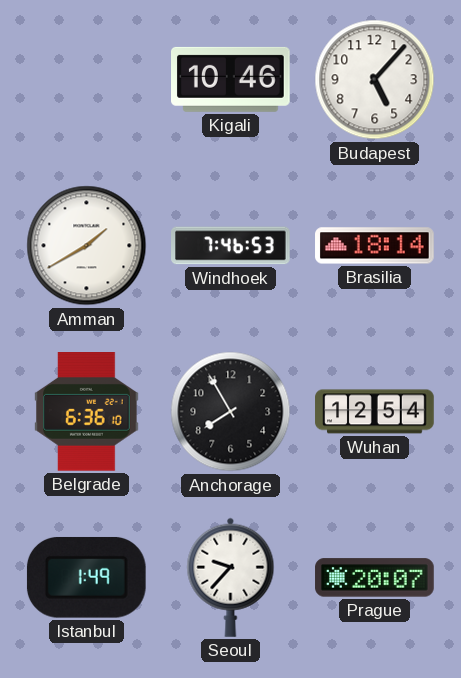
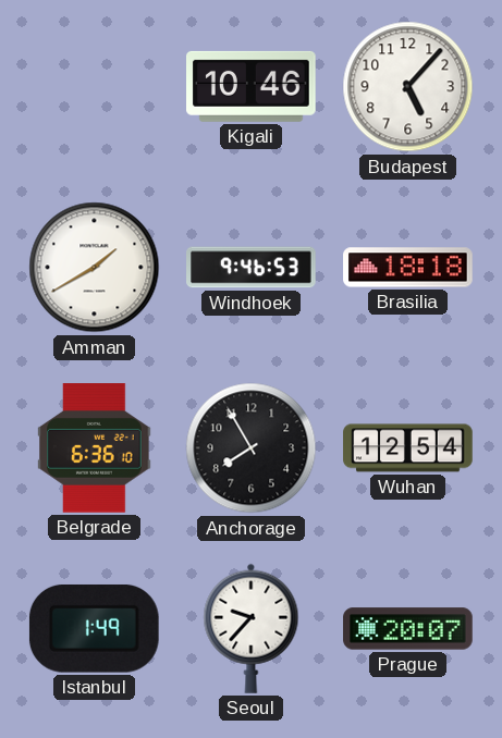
Windhoek: 7:46 -> 9:46 (252, 268)
Brasilia: 18:14 -> 18:18 (408, 268)
